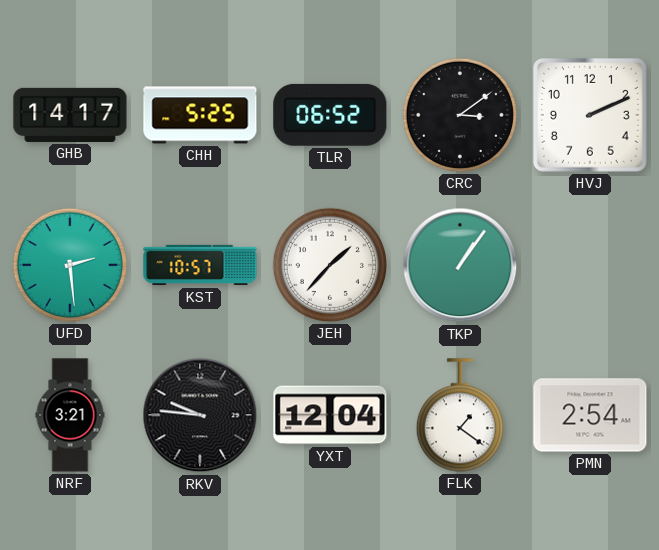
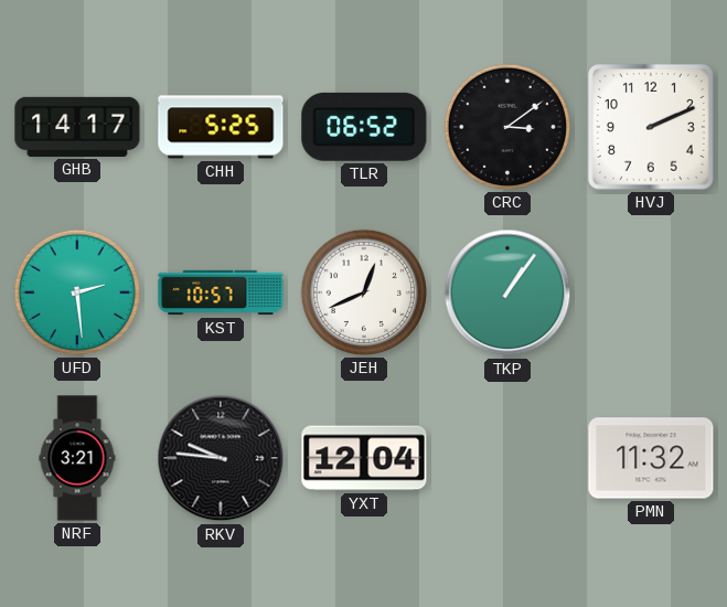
JEH: 1:37 -> 12:41 (364, 292)
FLK: 1:21 -> none (460, 415)
PMN: 2:54 -> 11:32 (651, 458)
